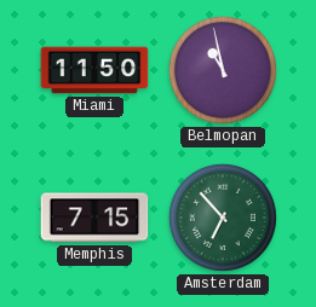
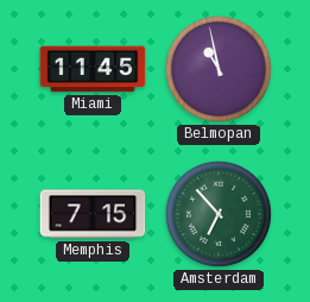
Miami: 11:50 -> 11:45 (93, 69)
